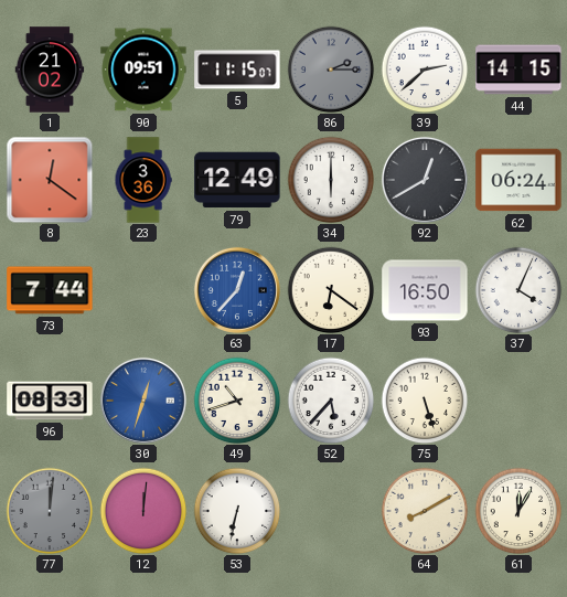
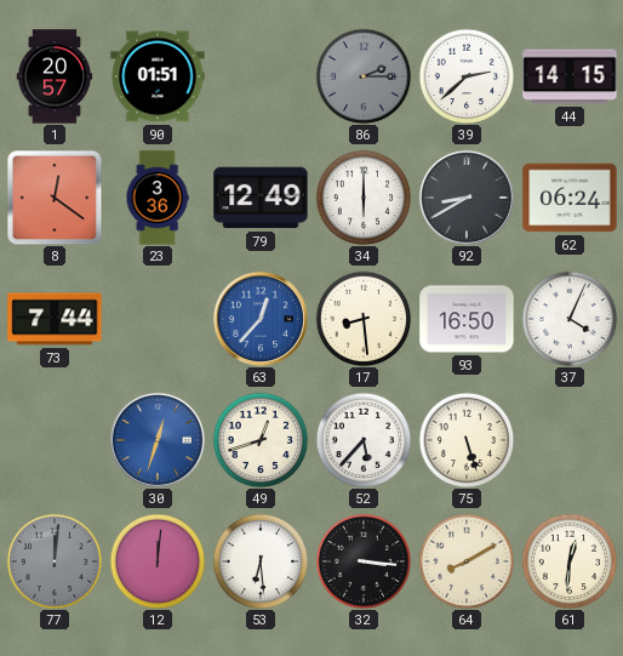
1: 21:02 -> 20:57 (55, 76)
90: 09:51 -> 01:51 (158, 76)
5: 11:15 -> none (237, 70)
92: 12:40 -> 8:40 (467, 198)
17: 6:21 -> 8:29 (364, 319)
96: 08:33 -> none (50, 401)
49: 10:42 -> 12:42 (261, 440)
53: 6:32 -> 6:29 (261, 561)
32: none -> 3:16 (364, 561)
61: 12:05 -> 12:31 (570, 561)
